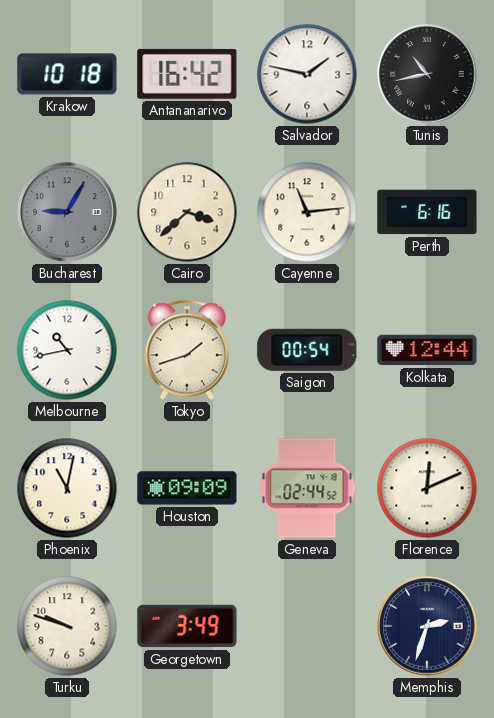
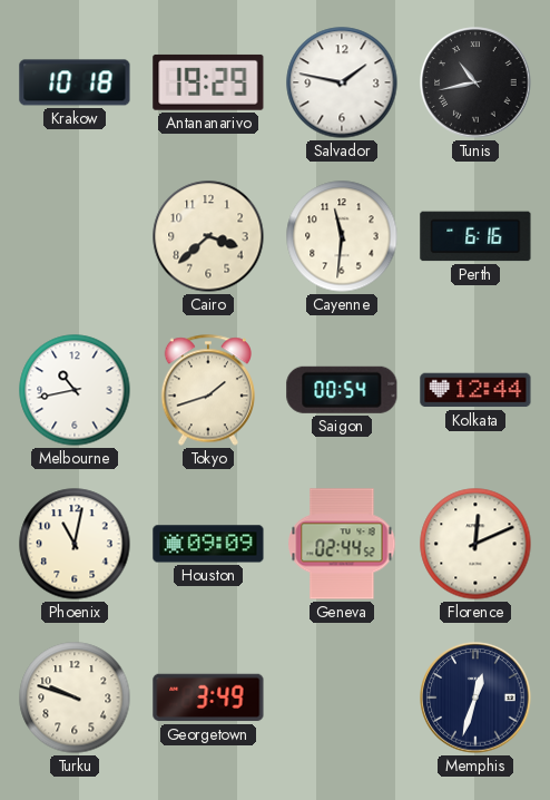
Antananarivo: 16:42 -> 19:29 (208, 82)
Bucharest: 9:05 -> none (67, 212)
Cayenne: 11:14 -> 11:31 (342, 236)
Memphis: 2:33 -> 12:33 (475, 697)
